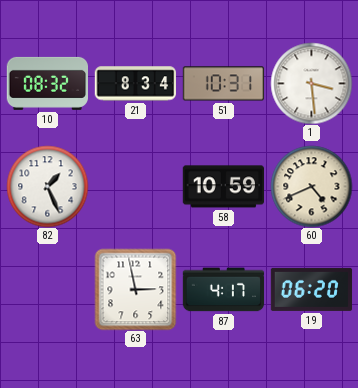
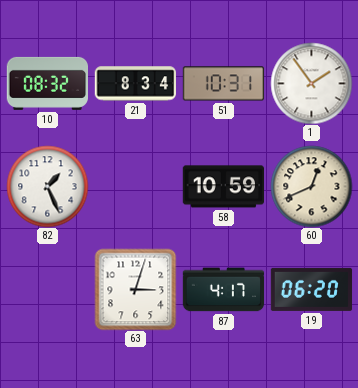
1: 3:29 -> 1:54 (311, 83)
60: 4:41 -> 12:41 (311, 186)
63: 2:58 -> 3:03 (135, 289)
